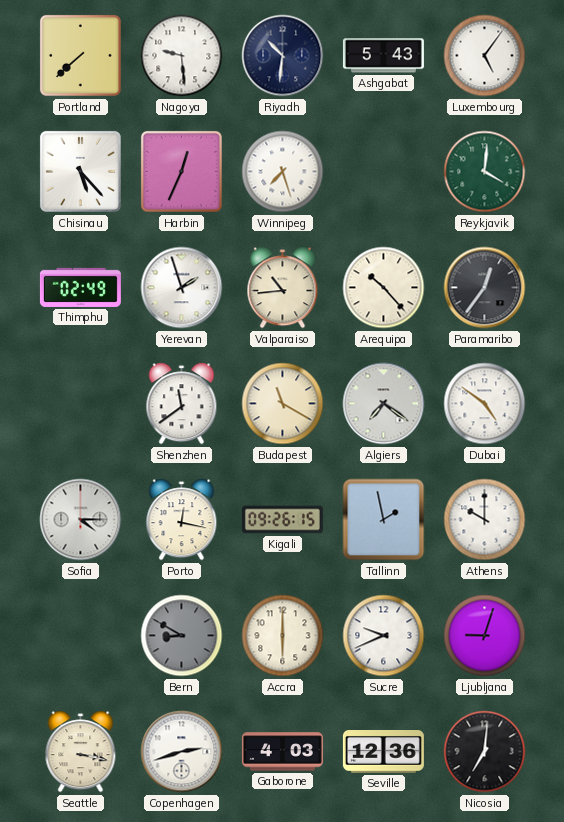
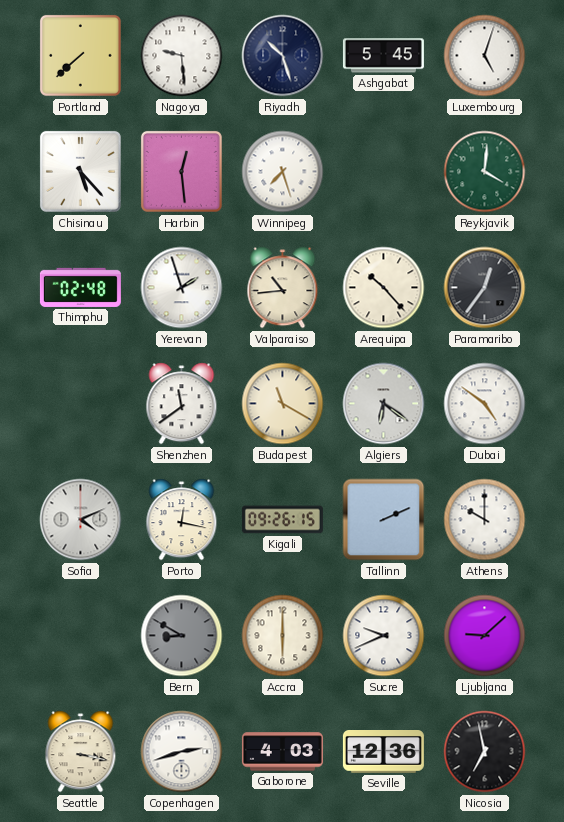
Riyadh: 10:31 -> 10:27 (283, 56)
Ashgabat: 5:43 -> 5:45 (383, 56)
Luxembourg: 5:06 -> 5:03 (485, 56)
Harbin: 12:34 -> 12:29 (181, 171)
Thimphu: 02:49 -> 02:48 (80, 287)
Algiers: 7:21 -> 6:21 (384, 404)
Sofia: 4:15 -> 4:11 (81, 520)
Tallinn: 1:58 -> 2:11 (384, 520)
Ljubljana: 9:03 -> 9:08 (485, 636)
Nicosia: 7:01 -> 6:58 (485, 752)
